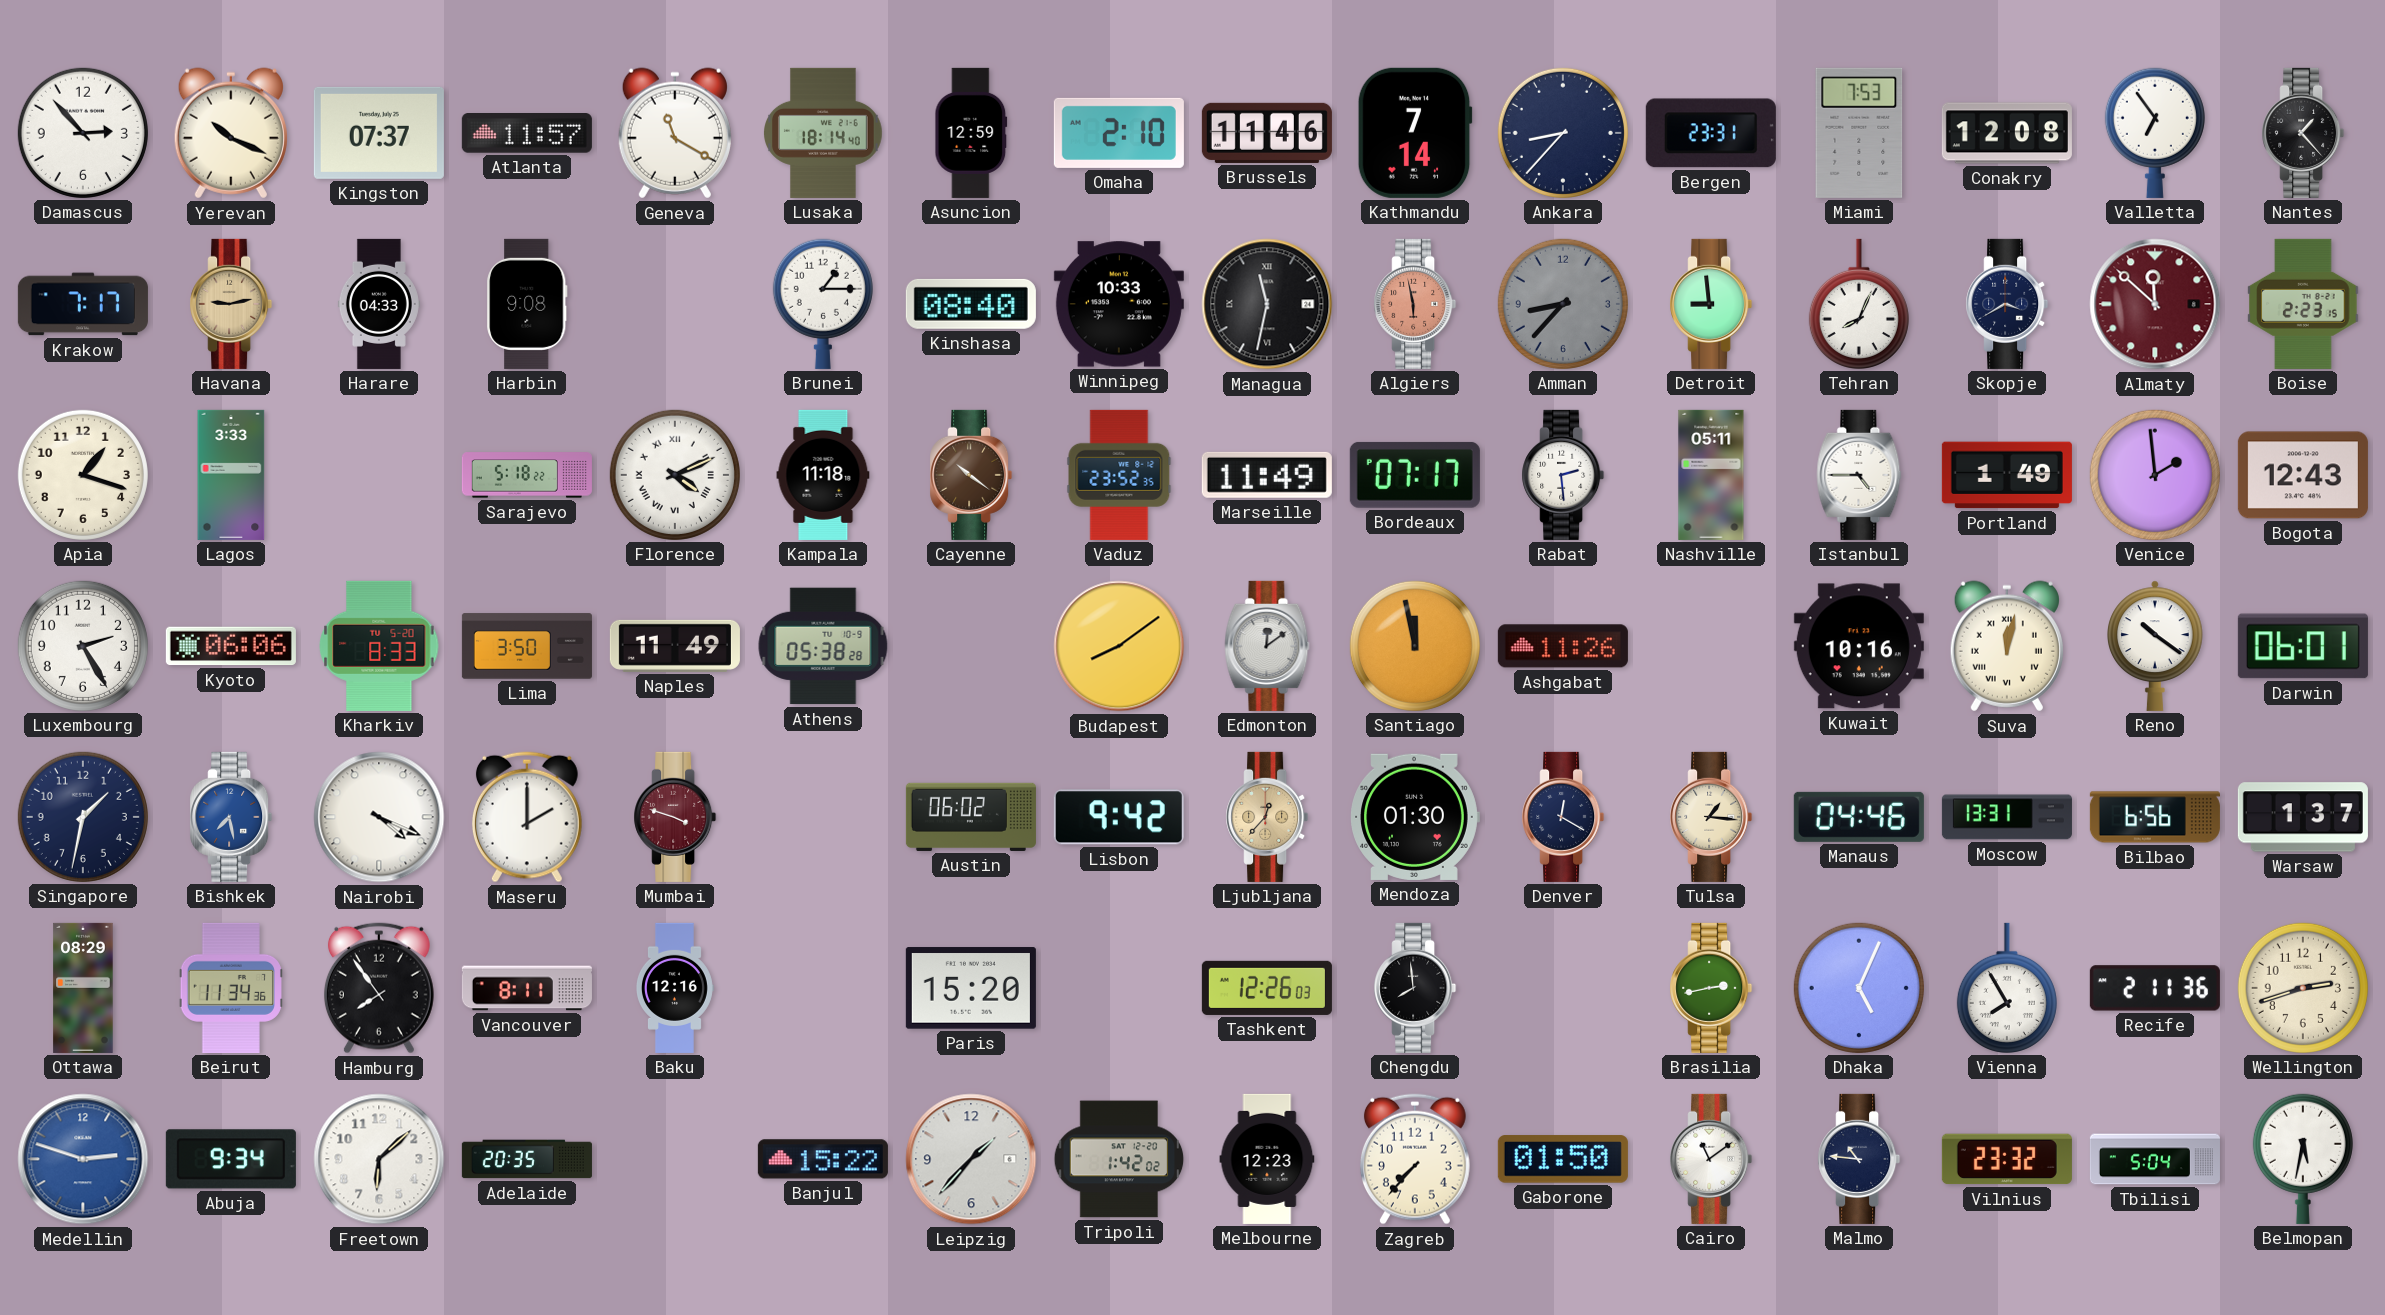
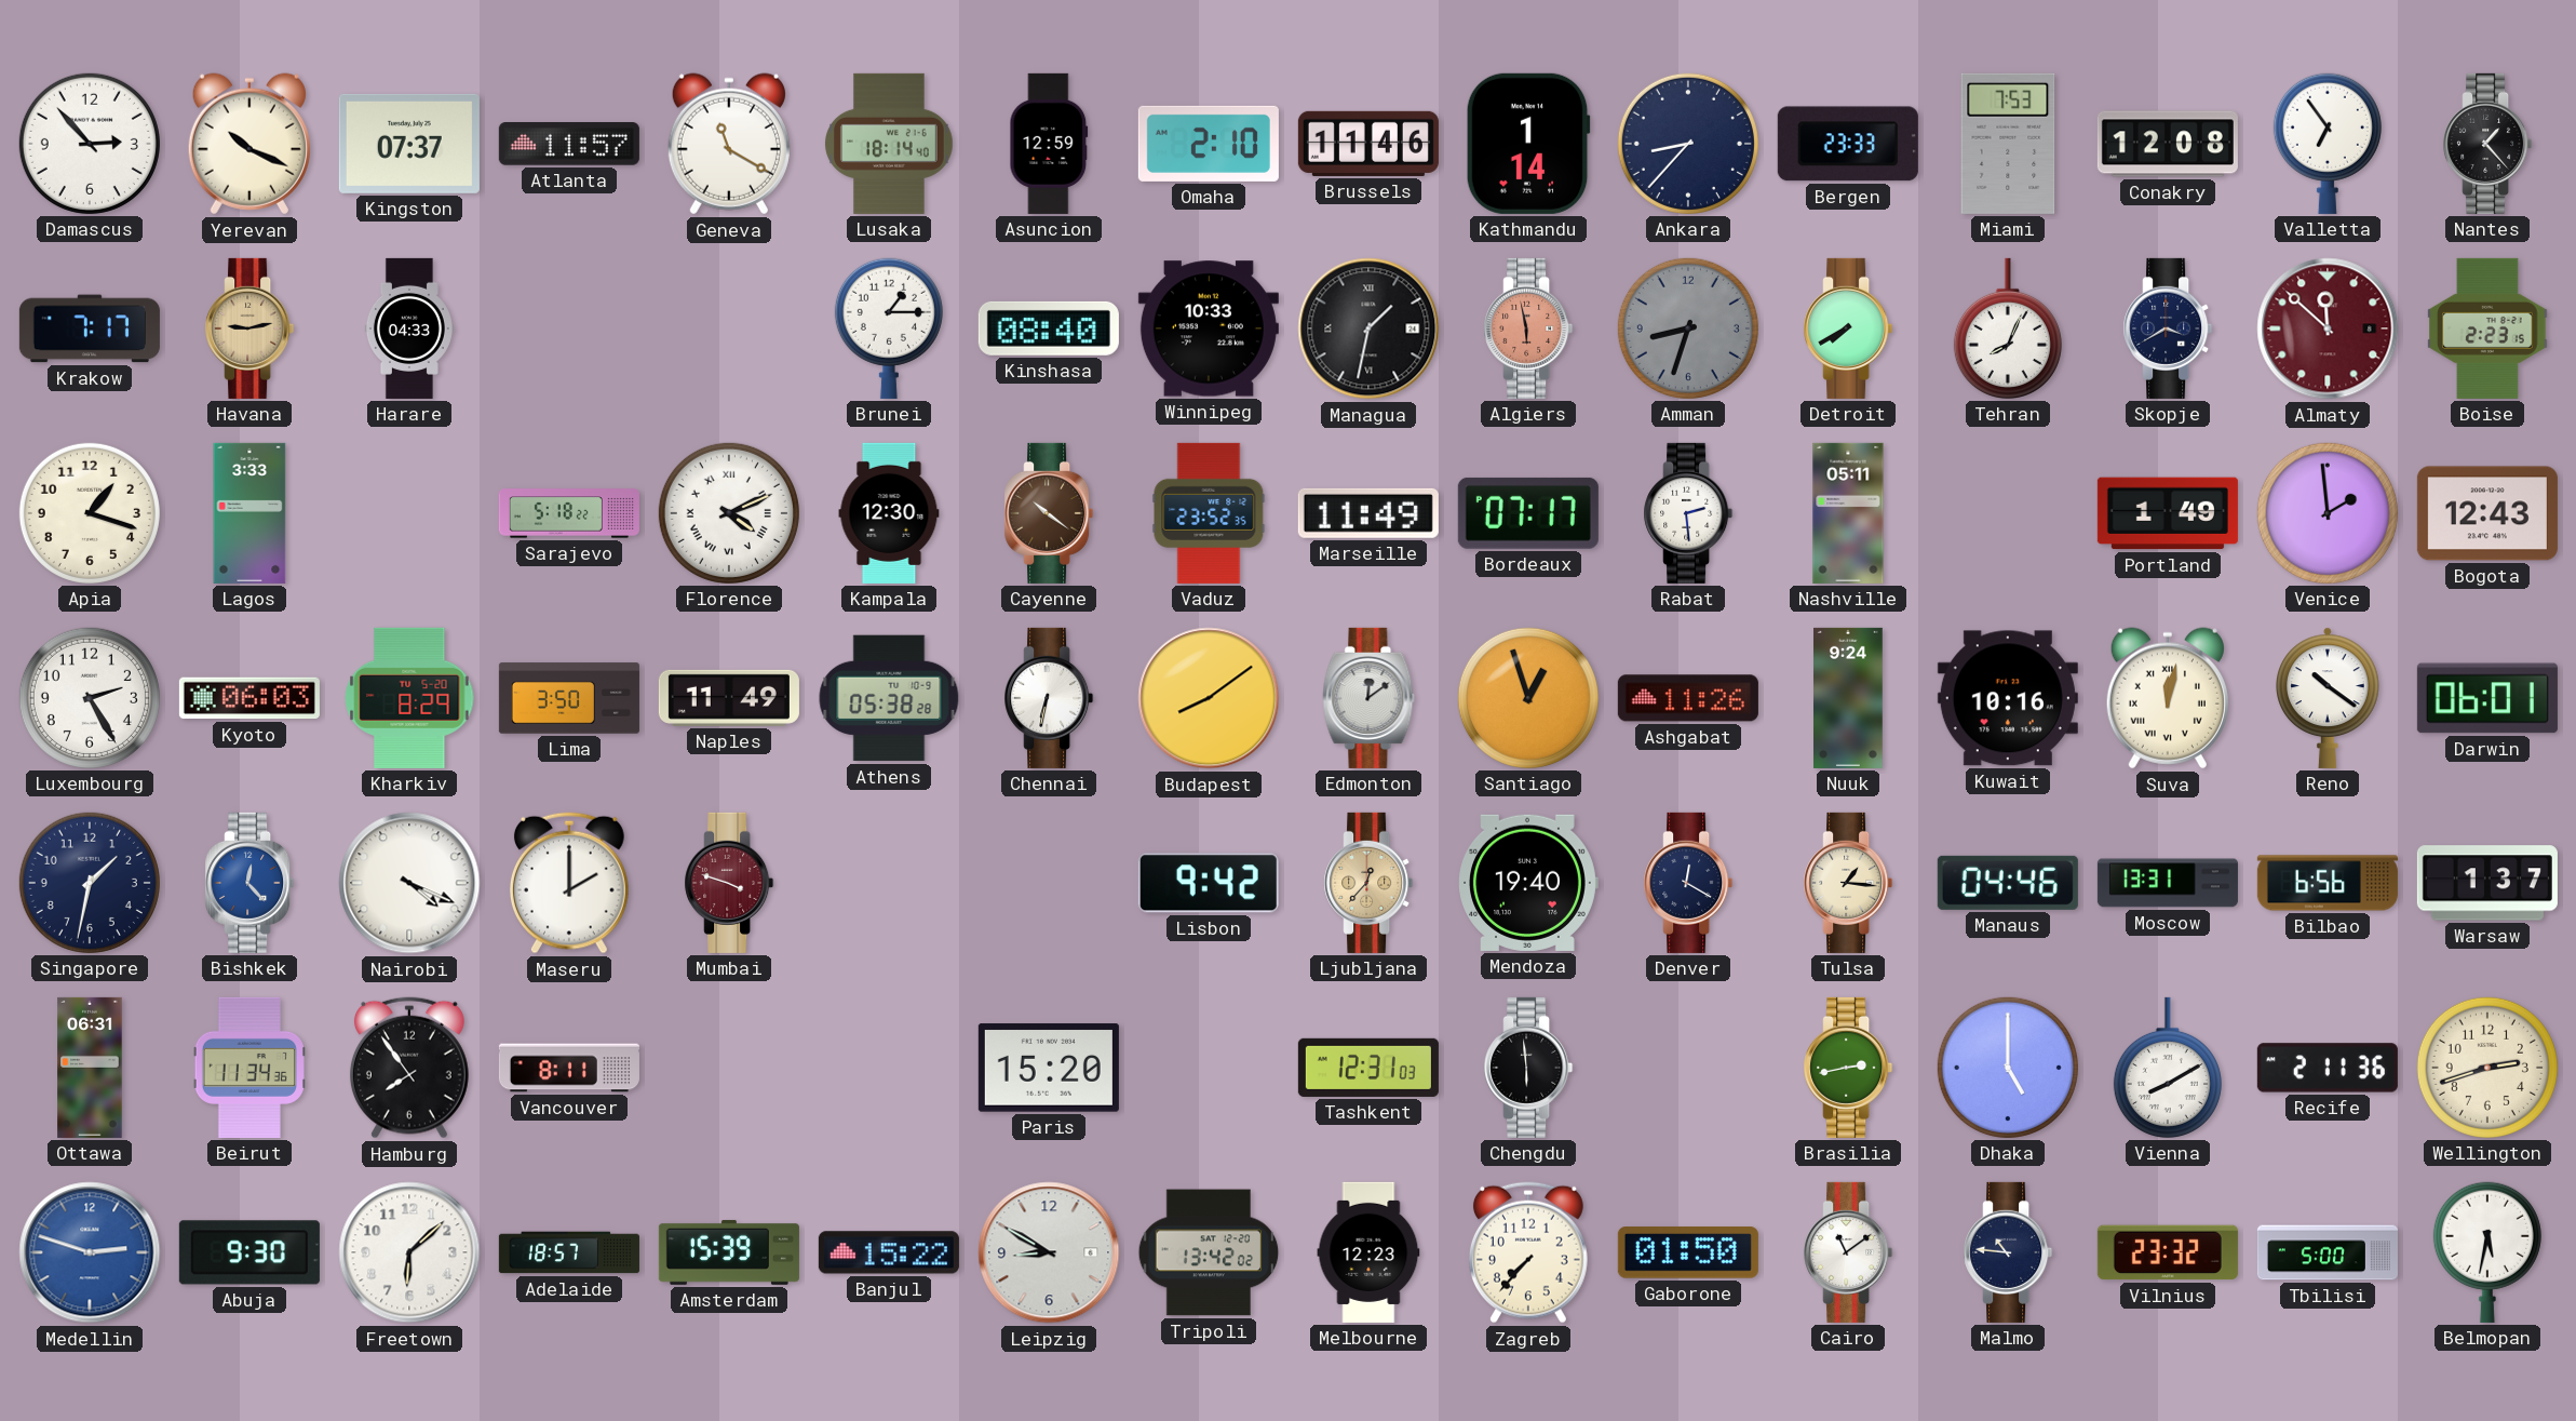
Kathmandu: 7:14 -> 1:14 (1528, 144)
Bergen: 23:31 -> 23:33 (1848, 144)
Harbin: 9:08 -> none (527, 304)
Managua: 11:32 -> 1:32 (1368, 329)
Amman: 8:37 -> 8:33 (1688, 329)
Detroit: 8:59 -> 7:40 (1848, 329)
Kampala: 11:18 -> 12:30 (889, 513)
Istanbul: 4:45 -> none (1859, 475)
Kyoto: 06:06 -> 06:03 (249, 698)
Kharkiv: 8:33 -> 8:29 (409, 698)
Chennai: none -> 6:32 (1049, 698)
Santiago: 11:58 -> 12:57 (1528, 698)
Nuuk: none -> 9:24 (1848, 698)
Bishkek: 7:28 -> 12:23 (249, 883)
Austin: 06:02 -> none (971, 817)
Mendoza: 01:30 -> 19:40 (1528, 883)
Ottawa: 08:29 -> 06:31 (90, 1068)
Baku: 12:16 -> none (675, 988)
Tashkent: 12:26 -> 12:31 (1368, 1068)
Chengdu: 7:59 -> 5:59 (1528, 1068)
Dhaka: 5:04 -> 5:00 (2008, 1068)
Vienna: 7:55 -> 8:10 (2168, 1068)
Abuja: 9:34 -> 9:30 (249, 1252)
Adelaide: 20:35 -> 18:57 (569, 1252)
Amsterdam: none -> 15:39 (729, 1252)
Leipzig: 1:37 -> 8:50 (1049, 1252)
Tripoli: 1:42 -> 13:42 (1209, 1252)
Tbilisi: 5:04 -> 5:00 (2328, 1252)
